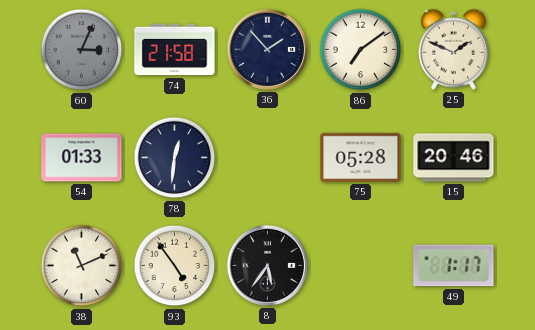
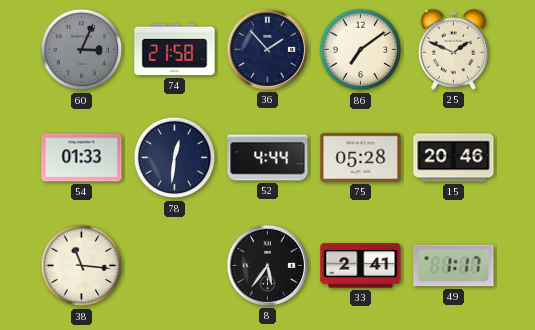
52: none -> 4:44 (268, 158)
38: 11:11 -> 11:16 (82, 266)
93: 4:54 -> none (175, 266)
33: none -> 2:41 (361, 266)
